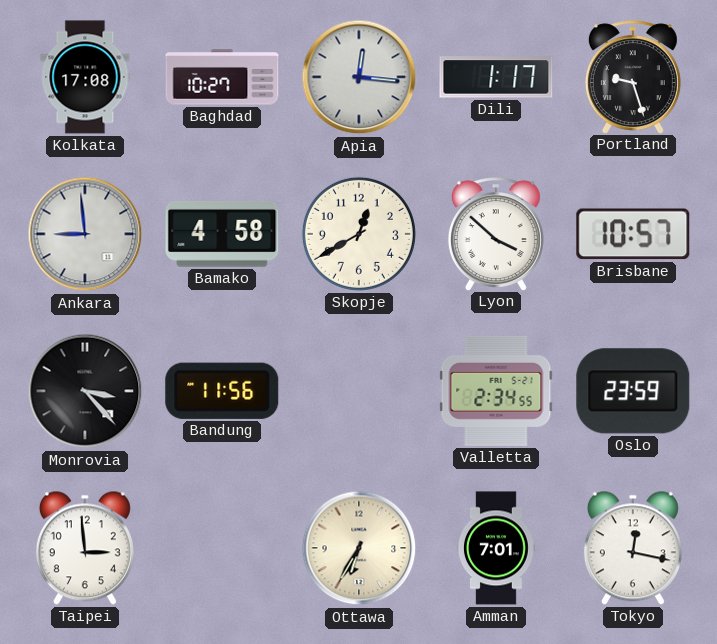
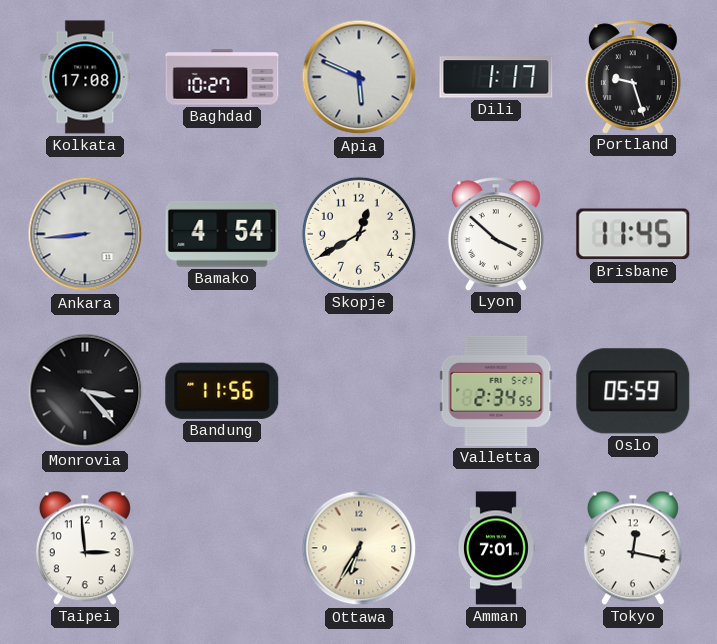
Apia: 12:16 -> 5:49 (359, 77)
Ankara: 8:59 -> 8:44 (85, 234)
Bamako: 4:58 -> 4:54 (222, 234)
Brisbane: 10:57 -> 11:45 (633, 234)
Oslo: 23:59 -> 05:59 (633, 391)
